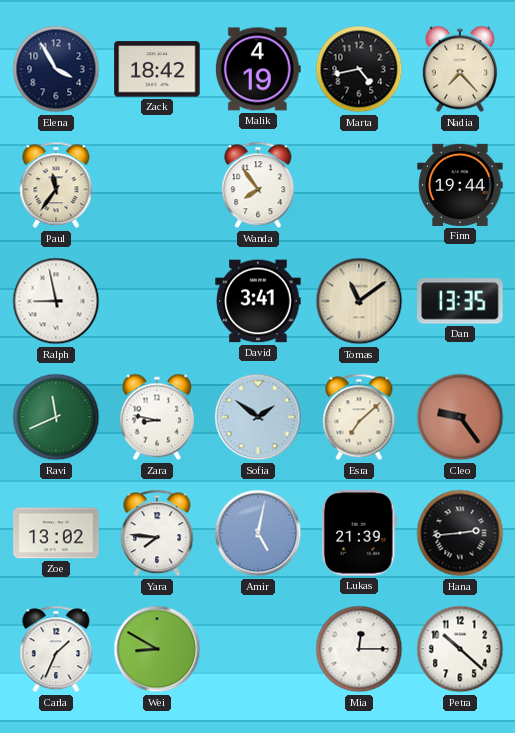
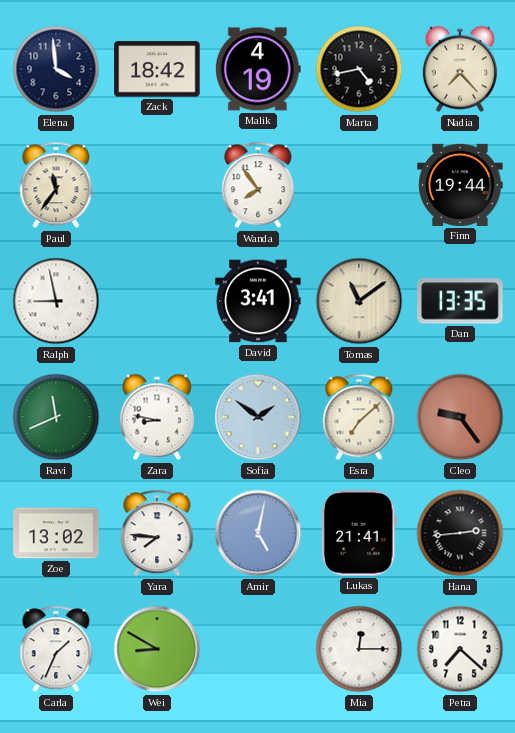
Elena: 3:55 -> 3:59 (56, 69)
Lukas: 21:39 -> 21:41 (359, 533)
Petra: 10:22 -> 7:22 (460, 649)
